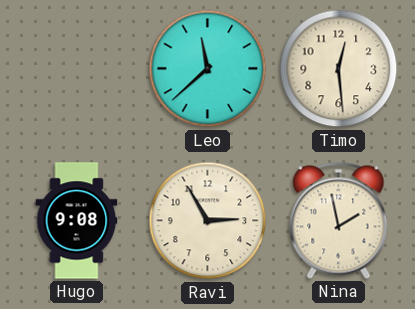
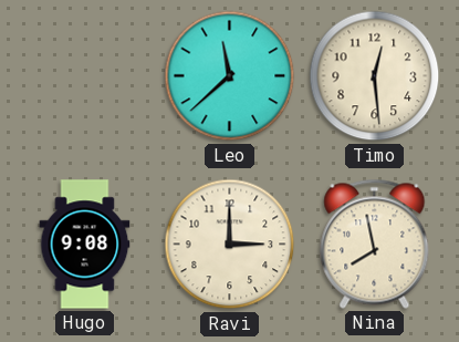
Ravi: 2:55 -> 3:00 (230, 245)
Nina: 1:58 -> 7:58 (375, 243)
